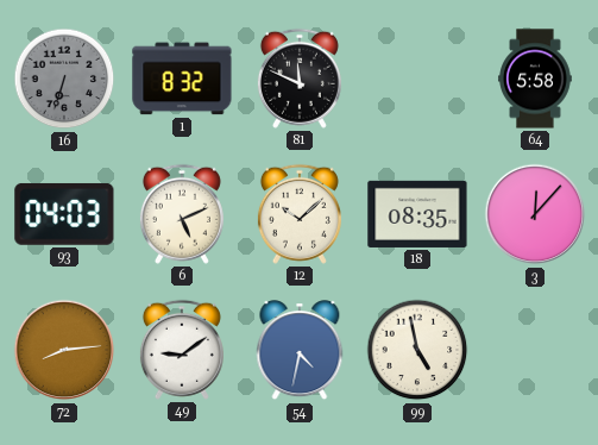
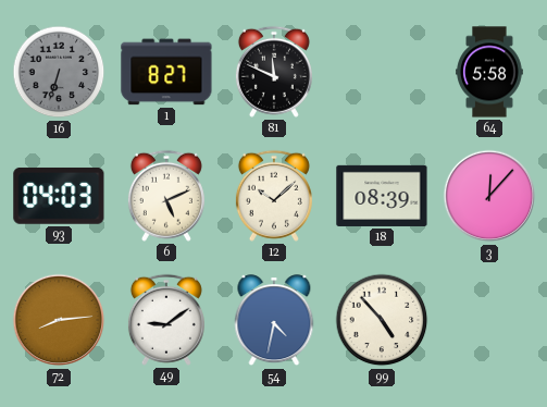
1: 8:32 -> 8:27 (166, 72)
18: 08:35 -> 08:39 (382, 196)
99: 4:58 -> 4:53 (382, 320)
